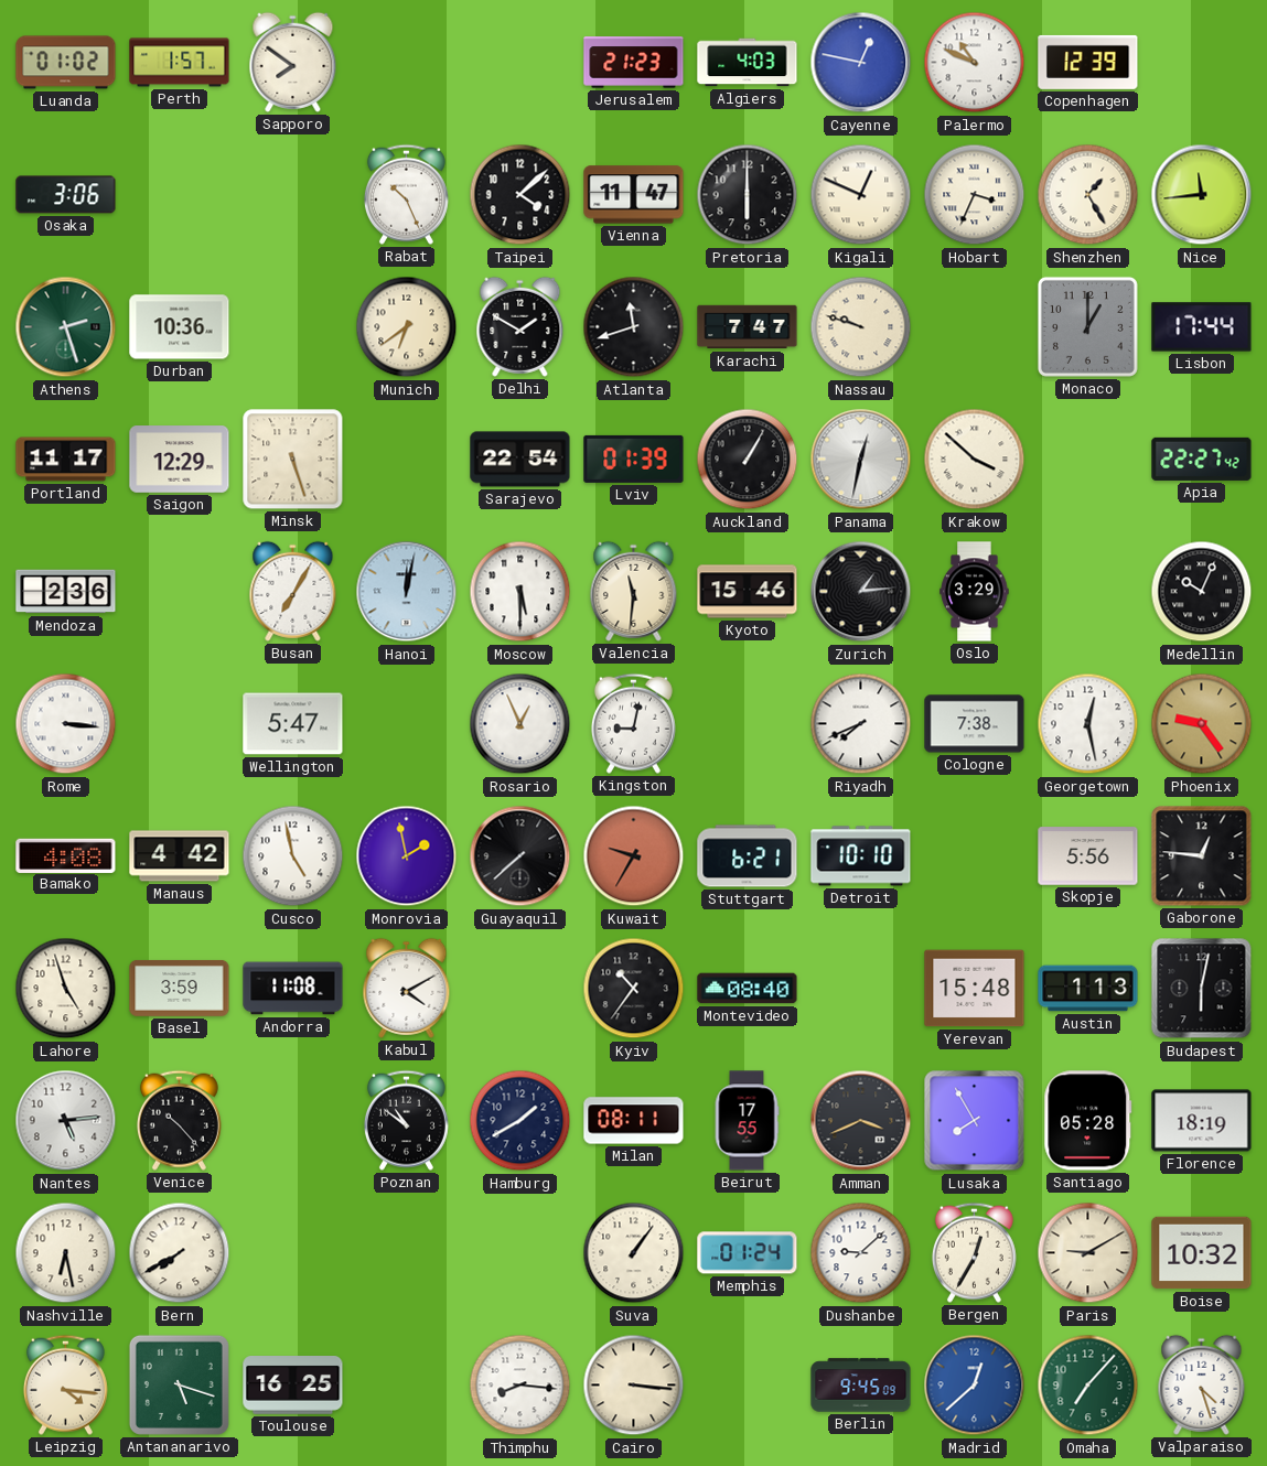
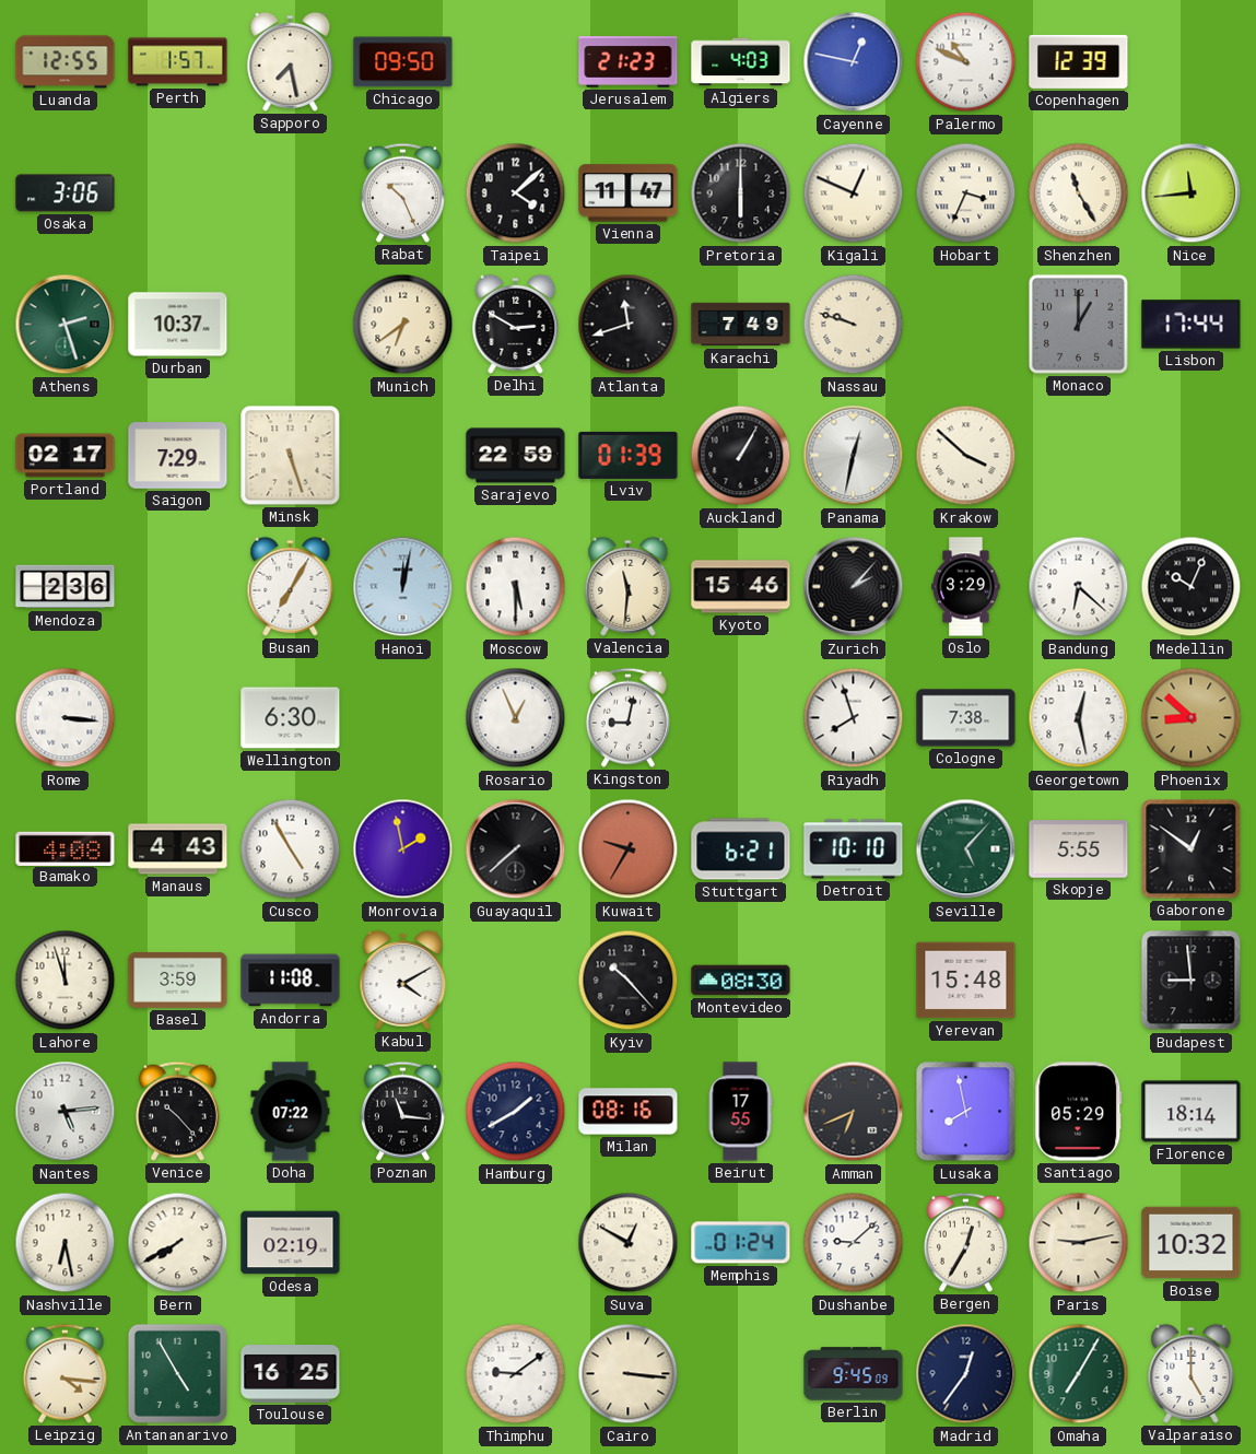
Luanda: 01:02 -> 12:55 (66, 62)
Sapporo: 7:51 -> 7:28 (291, 61)
Chicago: none -> 09:50 (403, 62)
Shenzhen: 1:25 -> 11:25 (1079, 194)
Durban: 10:36 -> 10:37 (178, 325)
Delhi: 1:50 -> 2:50 (516, 324)
Karachi: 7:47 -> 7:49 (741, 325)
Portland: 11:17 -> 02:17 (66, 456)
Saigon: 12:29 -> 7:29 (178, 456)
Sarajevo: 22:54 -> 22:59 (516, 456)
Apia: 22:27 -> none (1202, 459)
Zurich: 1:14 -> 2:07 (854, 587)
Bandung: none -> 6:22 (1079, 587)
Wellington: 5:47 -> 6:30 (291, 718)
Riyadh: 7:41 -> 7:57 (854, 718)
Phoenix: 9:24 -> 8:52 (1192, 718)
Manaus: 4:42 -> 4:43 (178, 849)
Cusco: 4:58 -> 4:55 (291, 849)
Seville: none -> 5:07 (966, 849)
Skopje: 5:56 -> 5:55 (1079, 849)
Gaborone: 12:46 -> 12:51 (1192, 849)
Lahore: 4:57 -> 11:57 (66, 981)
Kyiv: 10:36 -> 10:23 (629, 981)
Montevideo: 08:40 -> 08:30 (741, 981)
Austin: 1:13 -> none (1088, 989)
Budapest: 6:02 -> 8:59 (1192, 981)
Doha: none -> 07:22 (291, 1112)
Poznan: 10:51 -> 11:16 (402, 1111)
Milan: 08:11 -> 08:16 (629, 1112)
Amman: 3:41 -> 6:41 (854, 1112)
Lusaka: 7:55 -> 7:58 (966, 1112)
Santiago: 05:28 -> 05:29 (1079, 1112)
Florence: 18:19 -> 18:14 (1192, 1112)
Odesa: none -> 02:19 (291, 1243)
Suva: 1:06 -> 12:50 (629, 1243)
Paris: 9:10 -> 9:13 (1079, 1243)
Antananarivo: 5:18 -> 4:55 (177, 1373)
Thimphu: 8:16 -> 9:09 (516, 1374)
Madrid: 12:38 -> 12:36 (966, 1374)
Madrid dial: blue -> navy (966, 1374)
Omaha: 7:07 -> 7:05 (1079, 1374)
Valparaiso: 4:27 -> 5:00 (1192, 1373)
